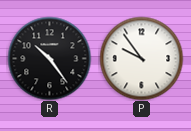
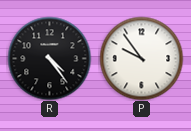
R: 10:24 -> 4:24 (49, 58)
